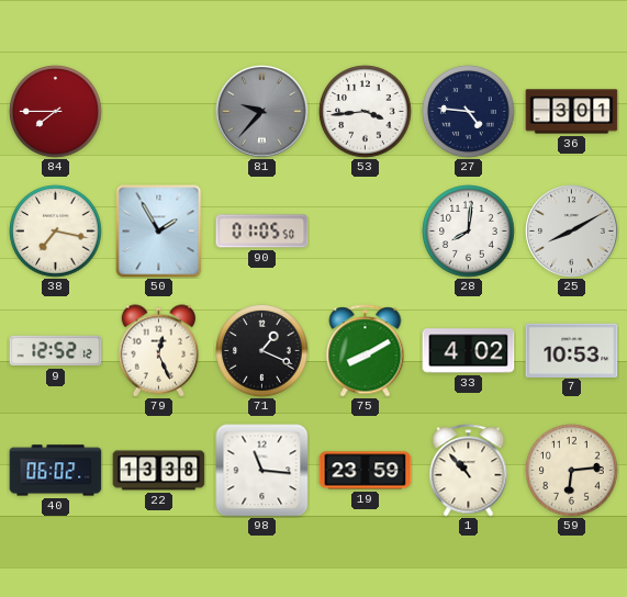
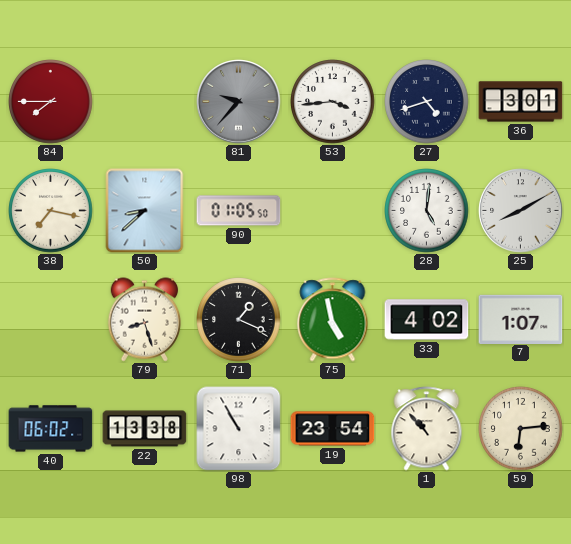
27: 4:46 -> 4:42 (427, 102)
50: 1:55 -> 8:38 (145, 211)
28: 8:01 -> 5:01 (427, 211)
9: 12:52 -> none (56, 351)
79: 12:26 -> 8:27 (145, 320)
75: 8:10 -> 4:58 (333, 320)
7: 10:53 -> 1:07 (521, 319)
98: 11:16 -> 10:55 (239, 429)
19: 23:59 -> 23:54 (333, 429)
